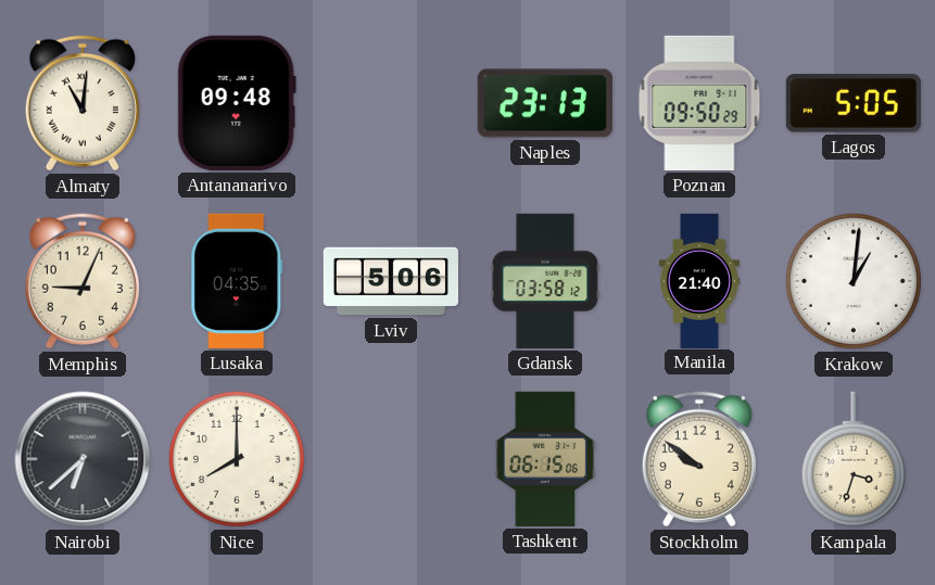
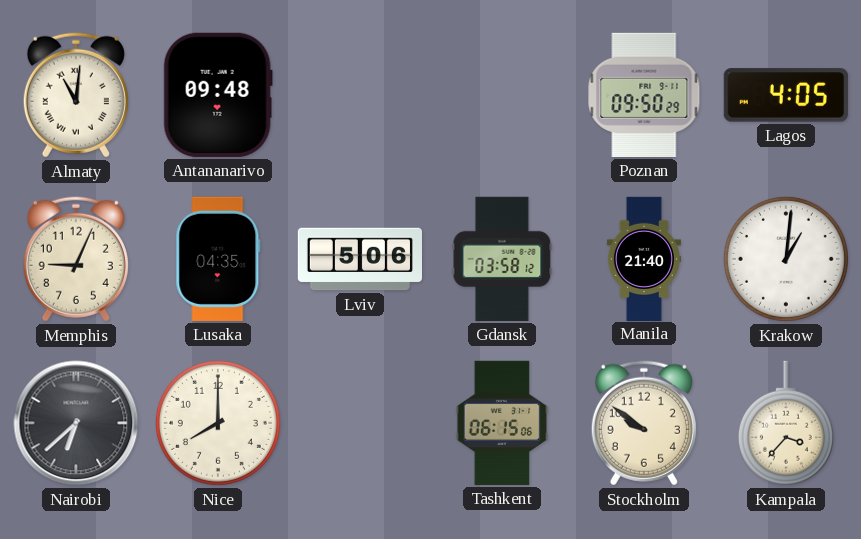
Naples: 23:13 -> none (545, 103)
Lagos: 5:05 -> 4:05 (786, 95)
Kampala: 3:33 -> 3:37 (786, 423)
